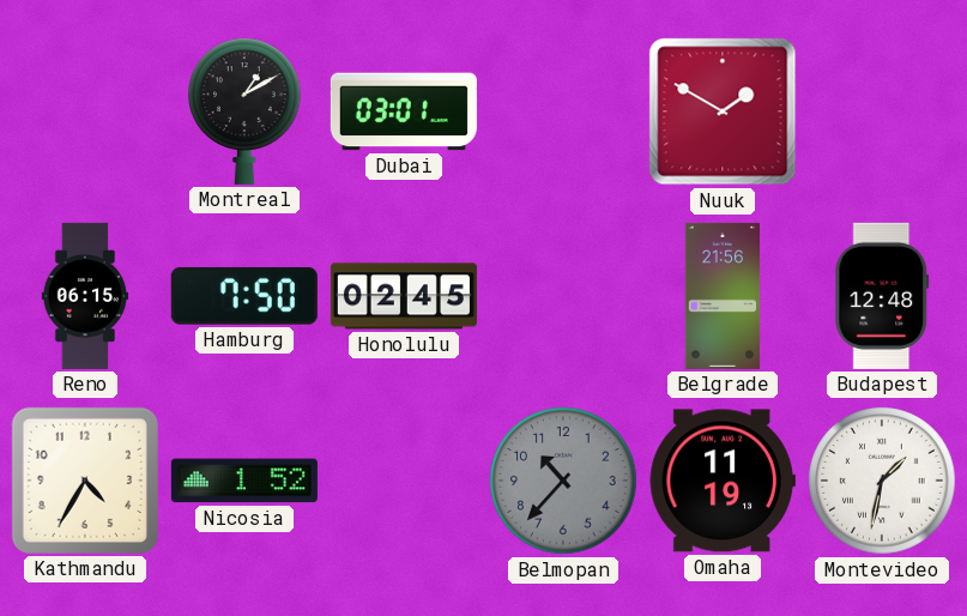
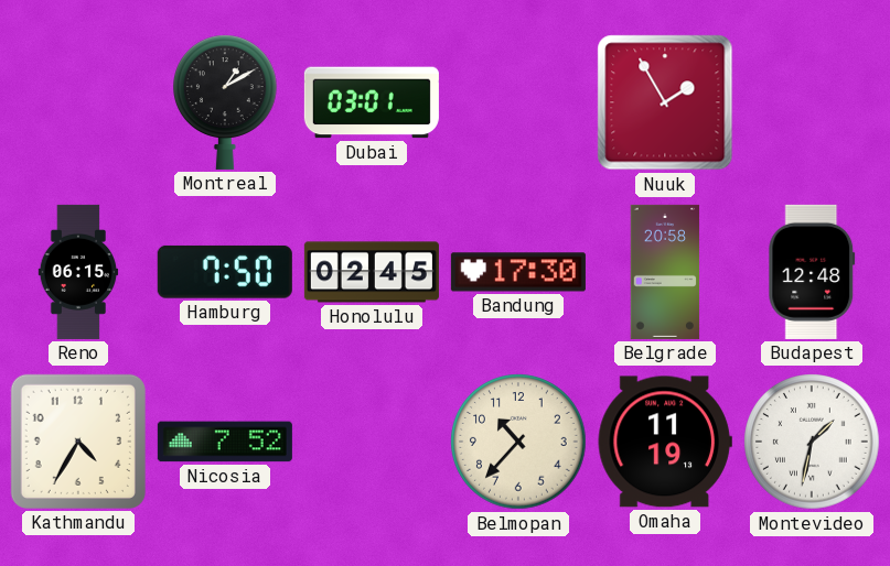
Nuuk: 1:50 -> 1:55 (665, 102)
Bandung: none -> 17:30 (518, 272)
Belgrade: 21:56 -> 20:58 (665, 272)
Nicosia: 1:52 -> 7:52 (225, 442)
Belmopan dial: grey -> cream (518, 442)
